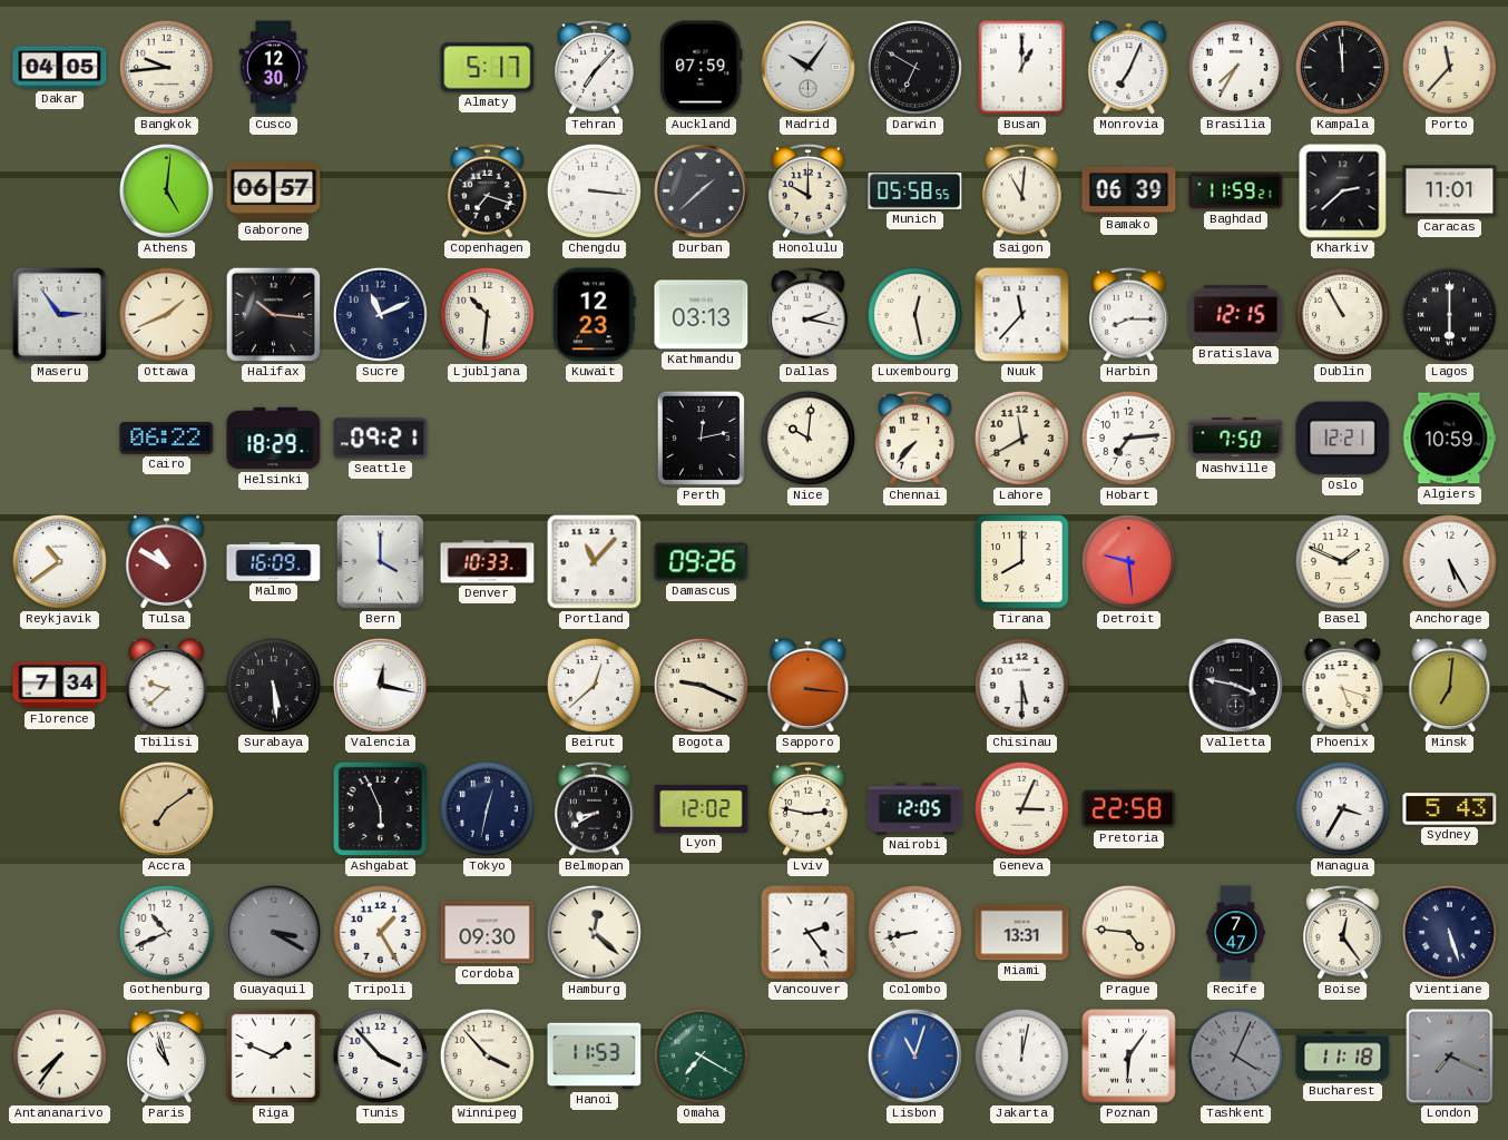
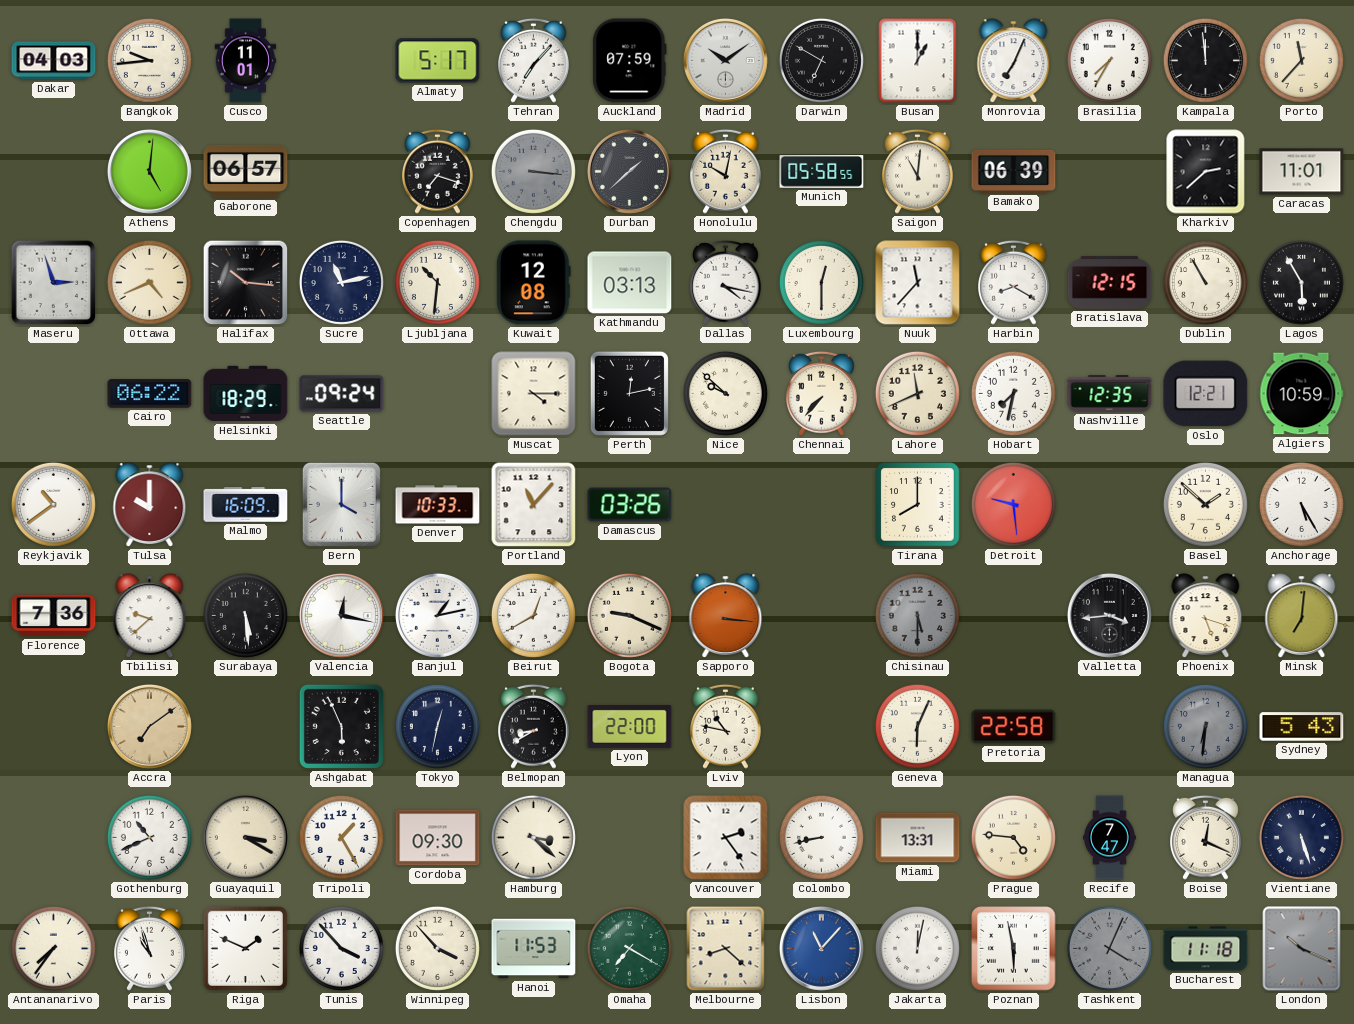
Dakar: 04:05 -> 04:03 (54, 61)
Cusco: 12:30 -> 11:01 (246, 61)
Madrid: 10:06 -> 10:09 (725, 60)
Chengdu dial: white -> grey (533, 171)
Honolulu: 10:00 -> 10:02 (726, 171)
Baghdad: 11:59 -> none (1236, 191)
Maseru: 2:54 -> 2:57 (54, 283)
Ottawa: 1:41 -> 4:41 (149, 282)
Sucre: 11:11 -> 11:13 (341, 282)
Kuwait: 12:23 -> 12:08 (533, 283)
Dallas: 2:17 -> 4:17 (726, 282)
Luxembourg: 12:28 -> 12:30 (821, 282)
Harbin: 8:15 -> 8:20 (1014, 282)
Lagos: 6:00 -> 5:55 (1301, 282)
Seattle: 09:21 -> 09:24 (342, 394)
Muscat: none -> 4:15 (534, 394)
Nice: 10:01 -> 9:52 (725, 393)
Lahore: 11:40 -> 11:41 (917, 393)
Hobart: 7:14 -> 7:32 (1013, 393)
Nashville: 7:50 -> 12:35 (1110, 394)
Tulsa: 10:50 -> 10:00 (150, 505)
Damascus: 09:26 -> 03:26 (630, 505)
Basel: 1:49 -> 1:52 (1205, 504)
Florence: 7:34 -> 7:36 (54, 616)
Banjul: none -> 1:13 (437, 615)
Beirut: 12:38 -> 12:40 (533, 615)
Chisinau dial: white -> grey (917, 615)
Valletta: 3:47 -> 3:44 (1109, 615)
Lyon: 12:02 -> 22:00 (630, 726)
Lviv: 2:47 -> 10:47 (726, 726)
Nairobi: 12:05 -> none (915, 809)
Geneva: 3:04 -> 6:04 (917, 726)
Managua: 3:35 -> 6:31 (1205, 726)
Managua dial: white -> grey (1205, 726)
Guayaquil dial: grey -> cream (245, 837)
Hamburg: 12:22 -> 3:22 (533, 837)
Boise: 12:24 -> 12:19 (1206, 837)
Melbourne: none -> 8:22 (726, 949)
Lisbon: 11:03 -> 11:07 (821, 948)
Poznan: 6:06 -> 5:58 (1014, 949)
London: 7:19 -> 10:19 (1302, 949)
